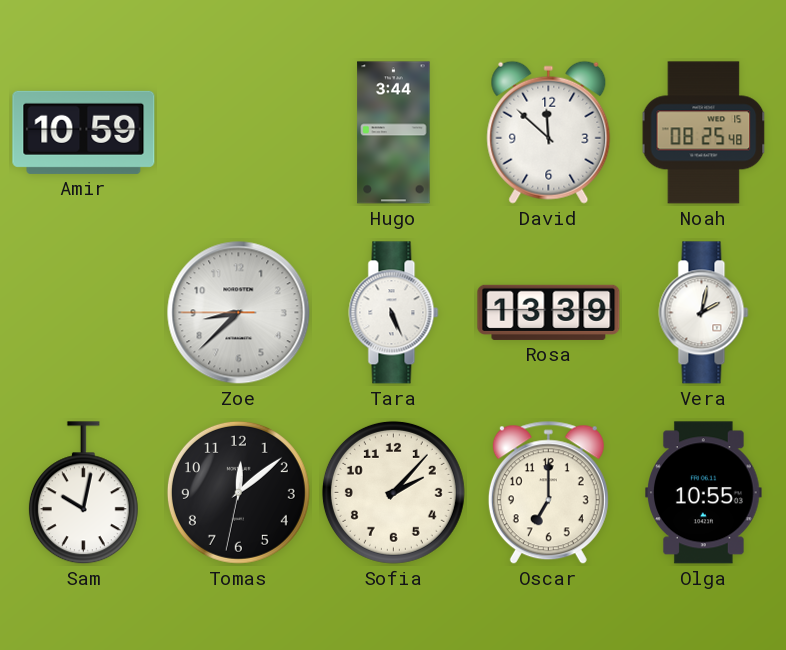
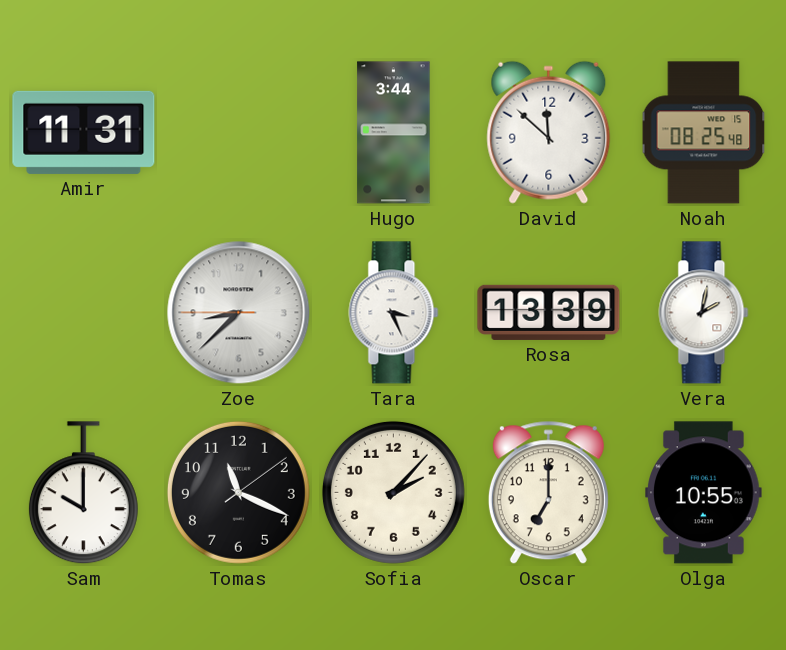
Amir: 10:59 -> 11:31 (84, 132)
Tara: 5:26 -> 3:26 (394, 313)
Sam: 10:02 -> 10:00 (83, 493)
Tomas: 12:08 -> 11:19 (238, 492)
